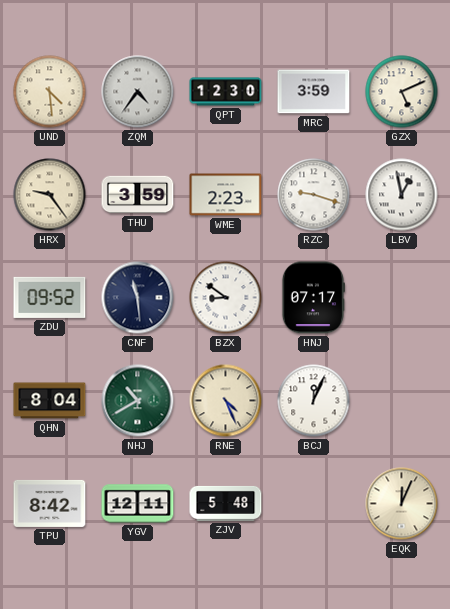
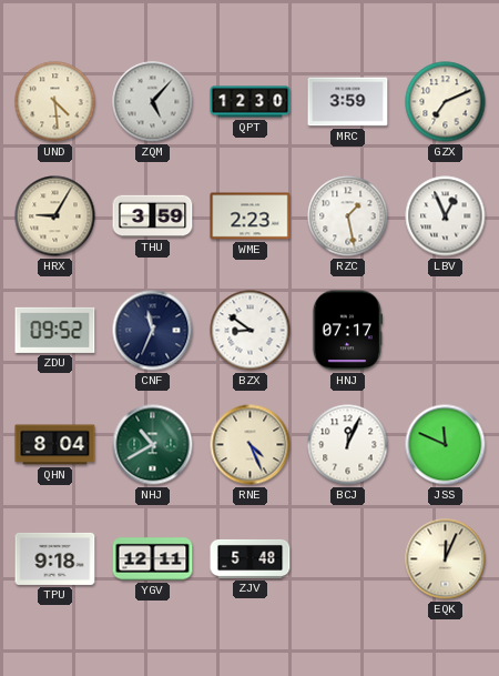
ZQM: 4:36 -> 5:07 (153, 102)
GZX: 5:11 -> 7:11 (446, 102)
HRX: 9:24 -> 9:05 (55, 216)
RZC: 9:18 -> 1:28 (348, 216)
LBV: 12:58 -> 12:56 (446, 216)
CNF: 11:29 -> 11:34 (153, 331)
JSS: none -> 11:49 (446, 445)
TPU: 8:42 -> 9:18 (55, 558)
